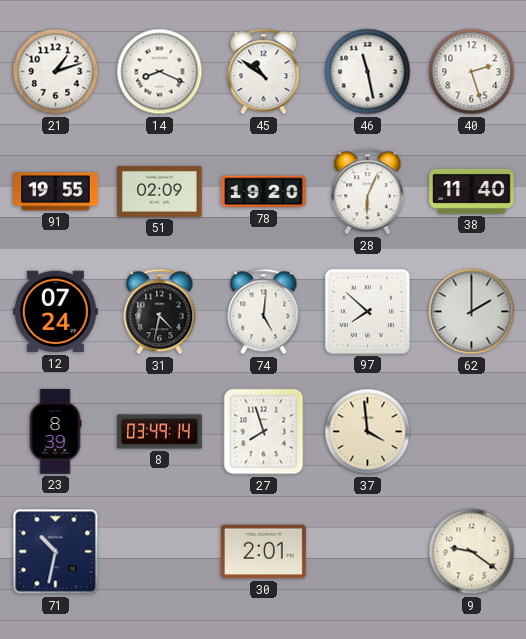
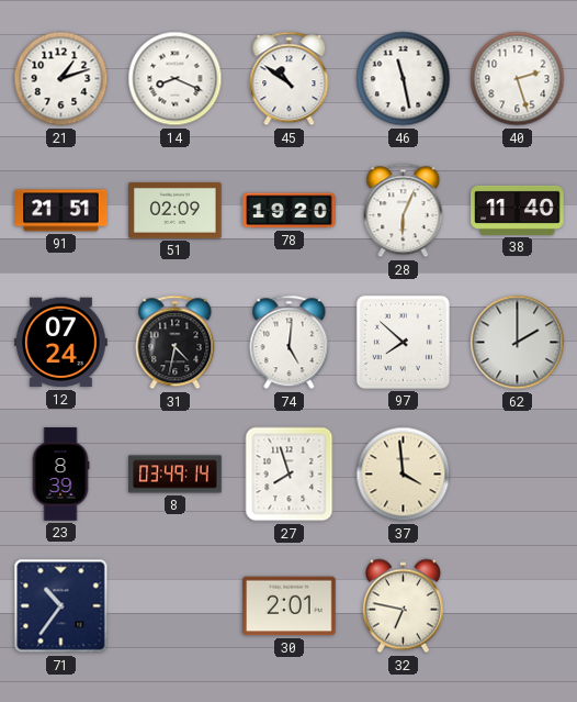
91: 19:55 -> 21:51 (61, 211)
71: 10:32 -> 10:36 (61, 606)
32: none -> 6:47 (403, 606)
9: 9:21 -> none (472, 552)
